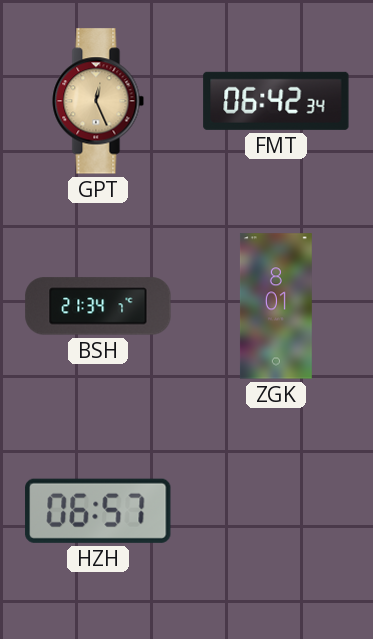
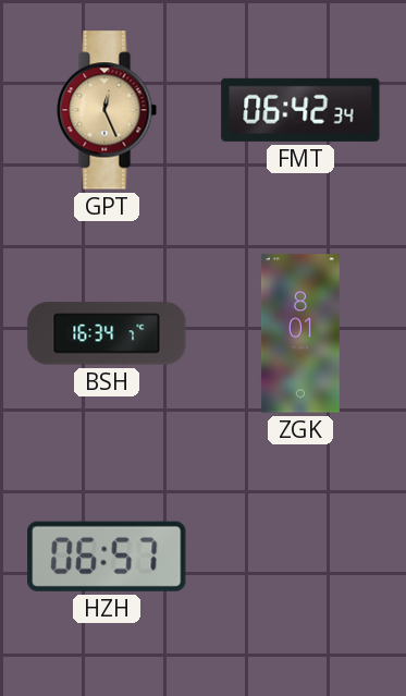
BSH: 21:34 -> 16:34 (107, 333)
